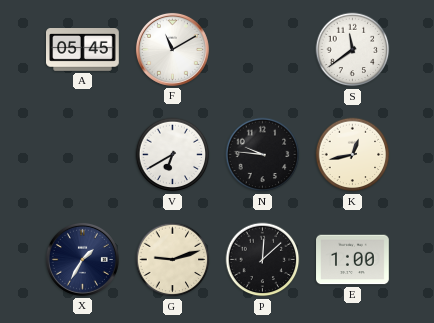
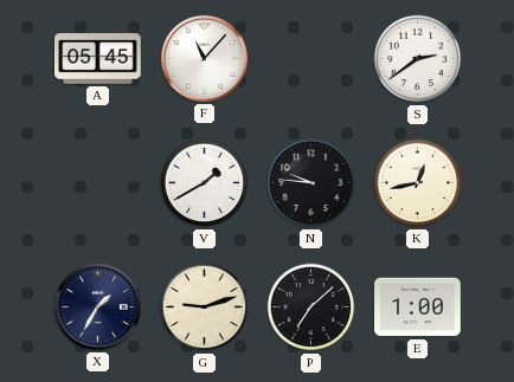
F: 11:10 -> 11:07 (204, 58)
S: 11:39 -> 2:39 (418, 59)
V: 6:40 -> 1:40 (205, 183)
P: 12:08 -> 7:08 (311, 307)
